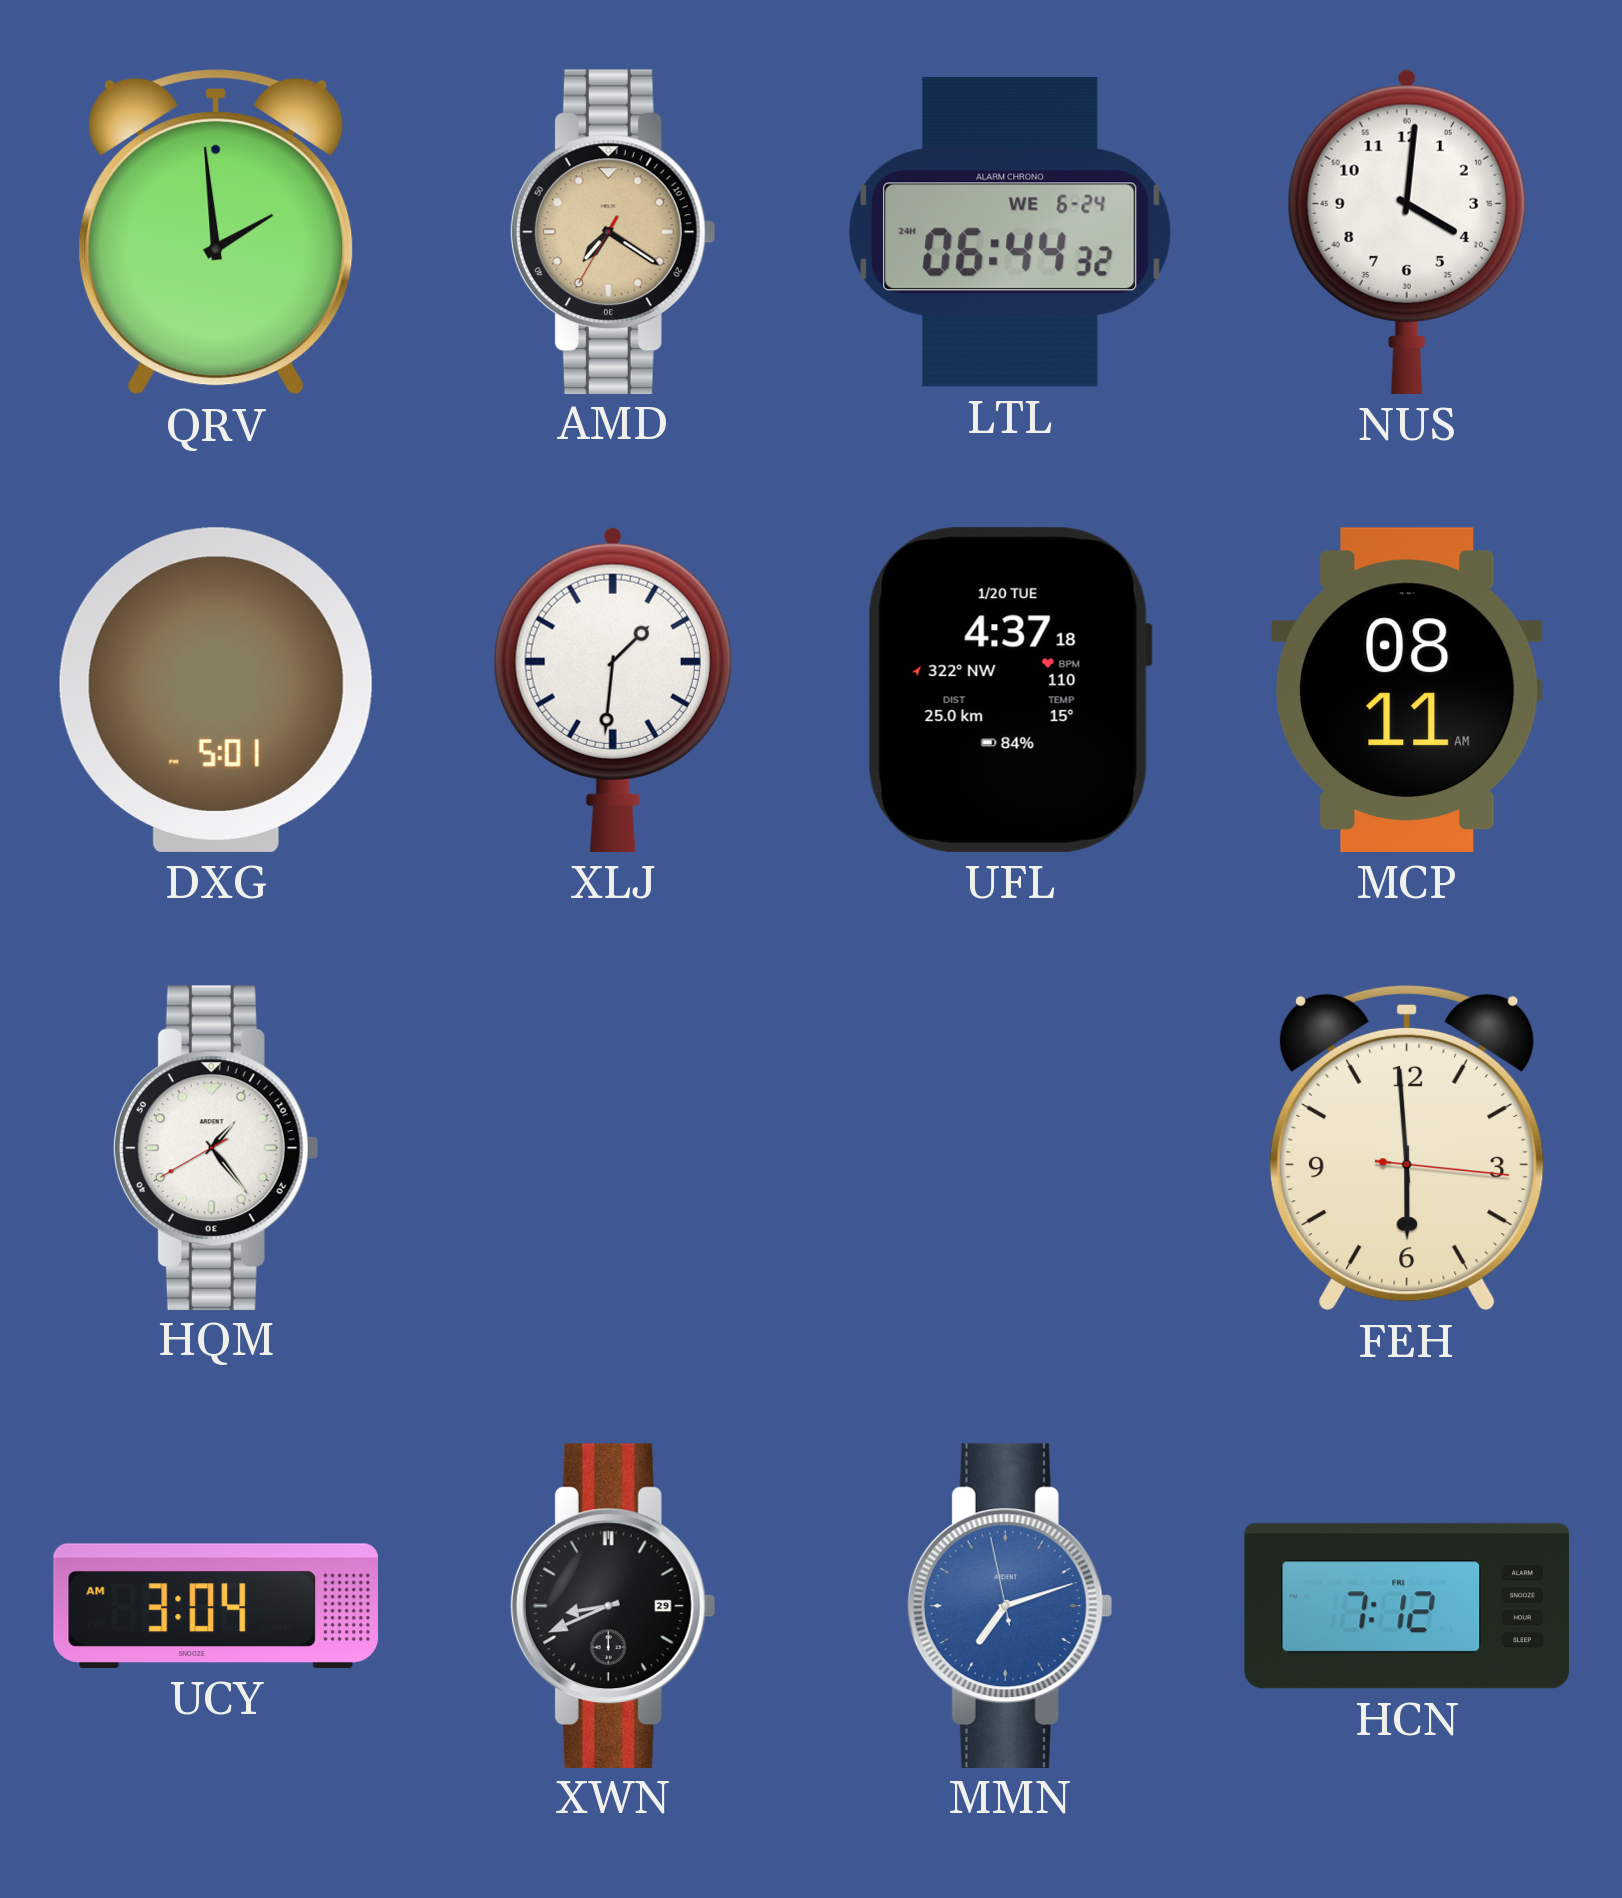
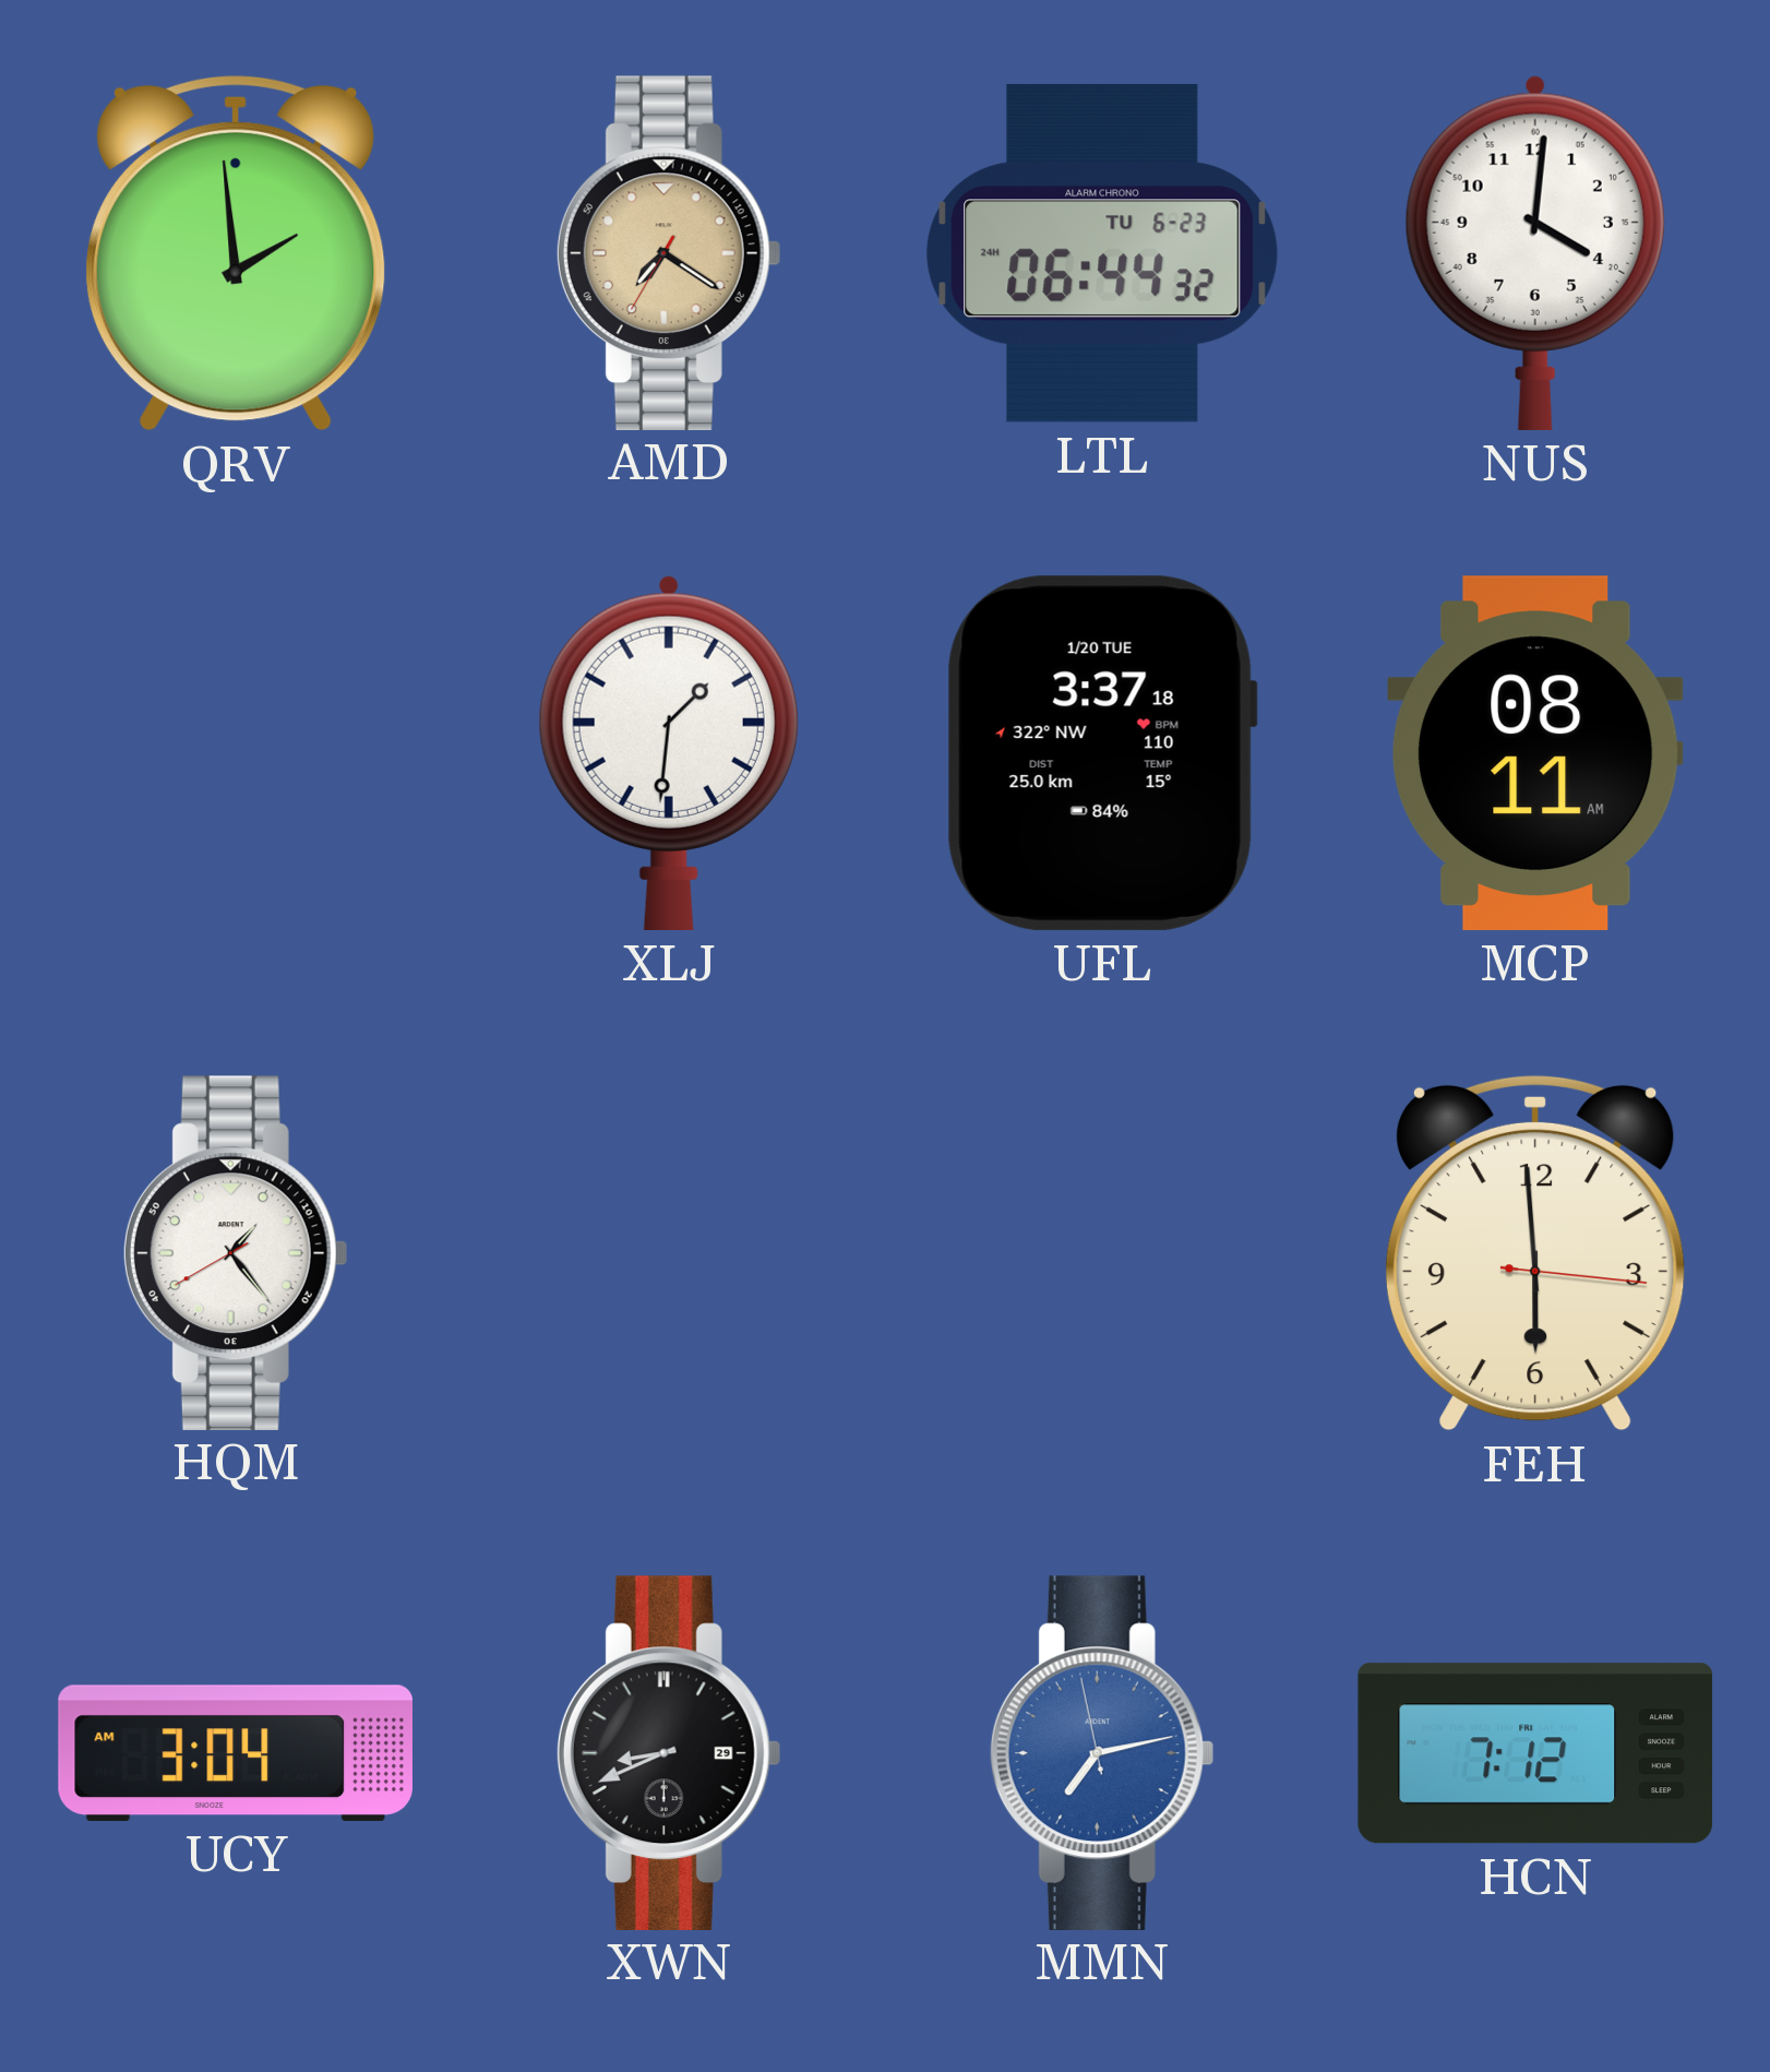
LTL date: WE 6-24 -> TU 6-23 (1102, 253)
DXG: 5:01 -> none (216, 690)
UFL: 4:37 -> 3:37 (1102, 753)
MMN: 7:11 -> 7:12 (1102, 1752)
